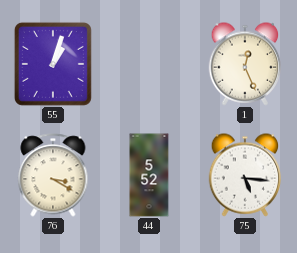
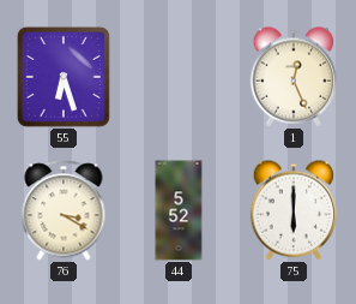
55: 1:03 -> 6:27 (64, 77)
75: 5:16 -> 6:00 (294, 210)
